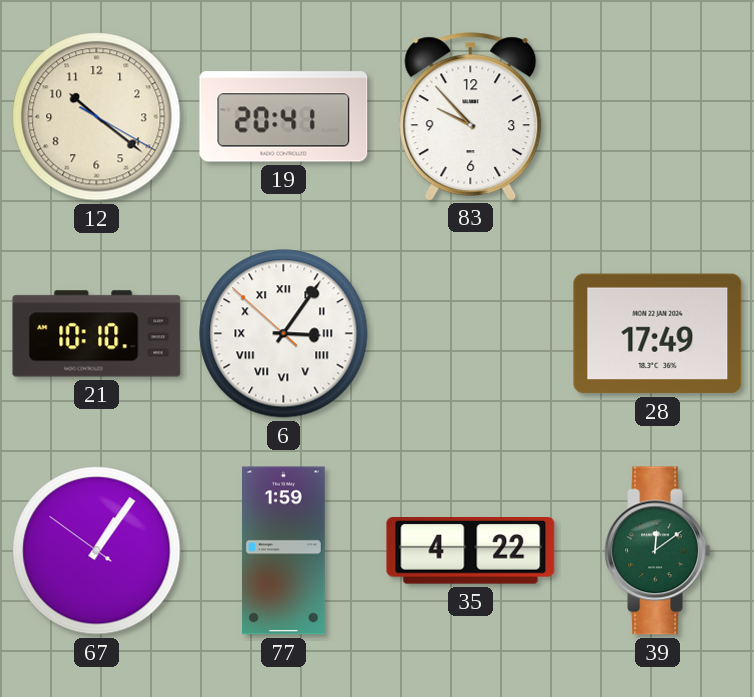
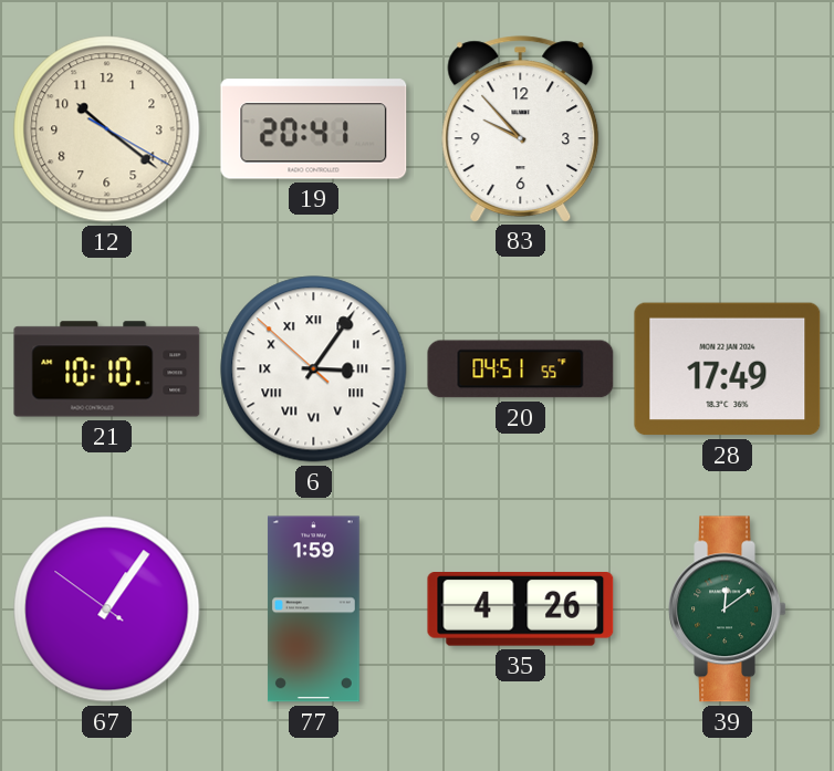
20: none -> 04:51 (521, 369)
35: 4:22 -> 4:26 (521, 609)
